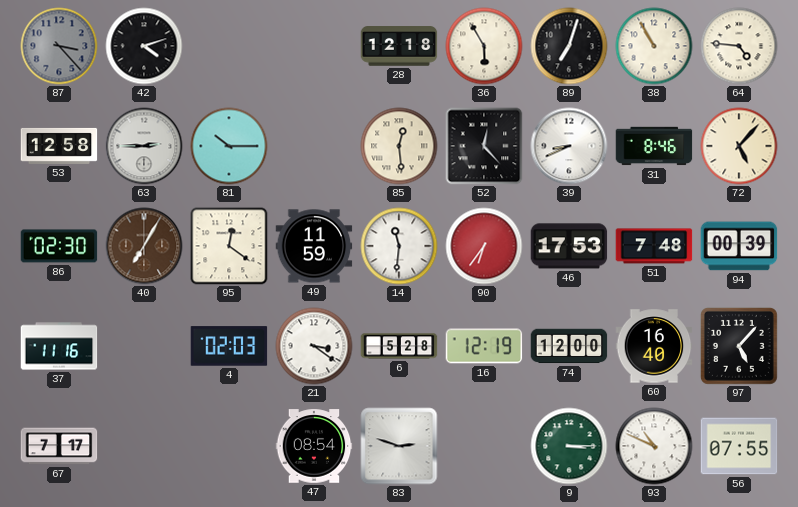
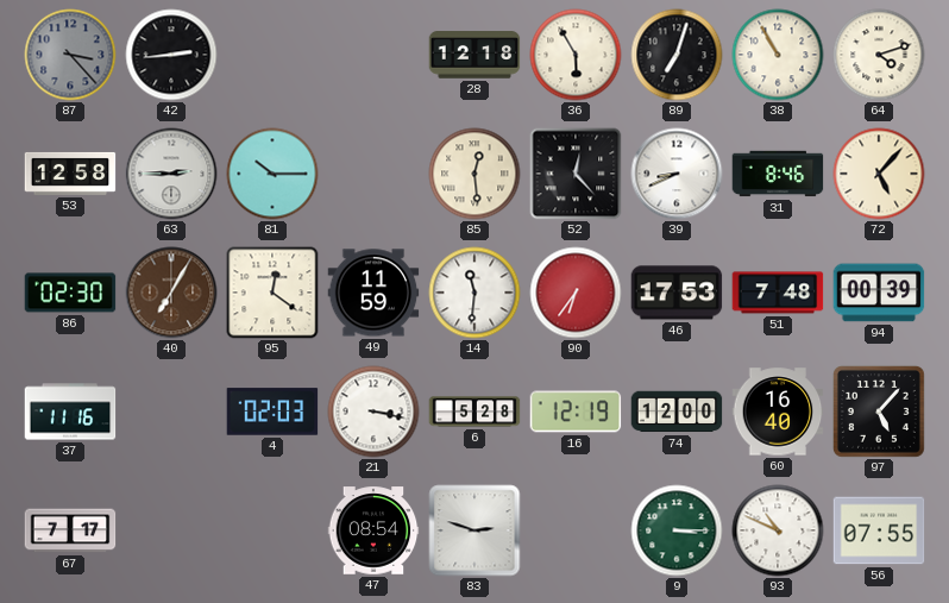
42: 4:12 -> 2:44 (171, 55)
64: 4:46 -> 4:12 (879, 55)
21: 3:21 -> 3:17 (373, 412)
